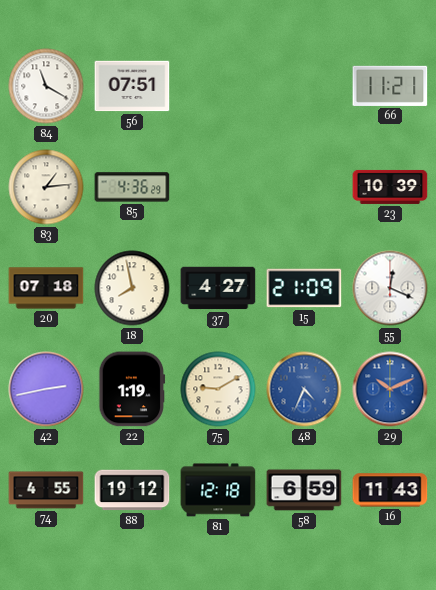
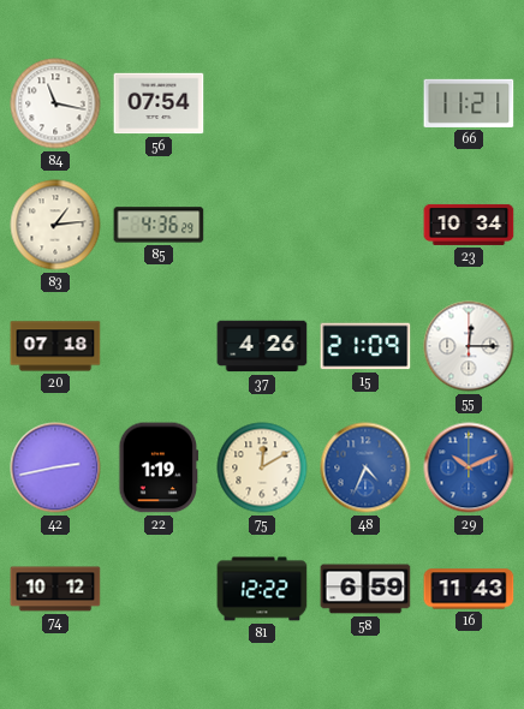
84: 11:20 -> 11:17 (55, 103)
56: 07:51 -> 07:54 (159, 103)
23: 10:39 -> 10:34 (469, 225)
18: 7:58 -> none (132, 288)
37: 4:27 -> 4:26 (262, 346)
55: 12:19 -> 12:15 (469, 346)
75: 9:10 -> 12:10 (262, 467)
74: 4:55 -> 10:12 (55, 589)
88: 19:12 -> none (132, 490)
81: 12:18 -> 12:22 (262, 589)
